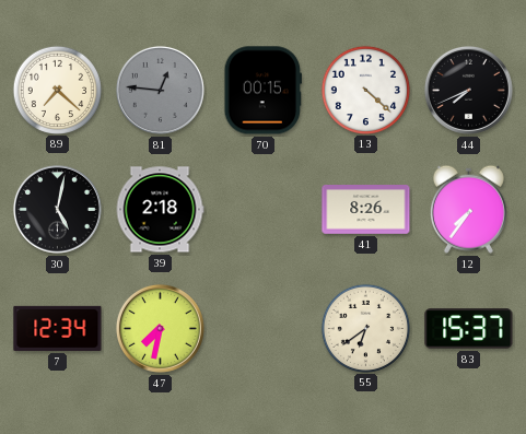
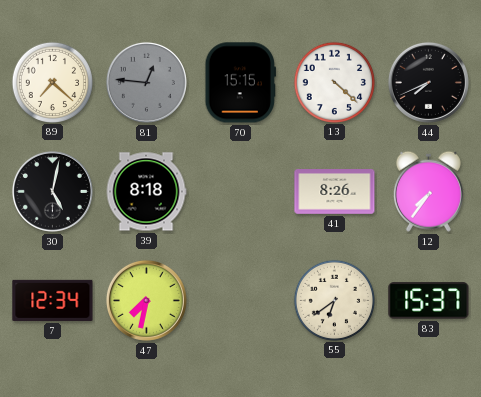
70: 00:15 -> 15:15 (240, 83)
39: 2:18 -> 8:18 (146, 192)
